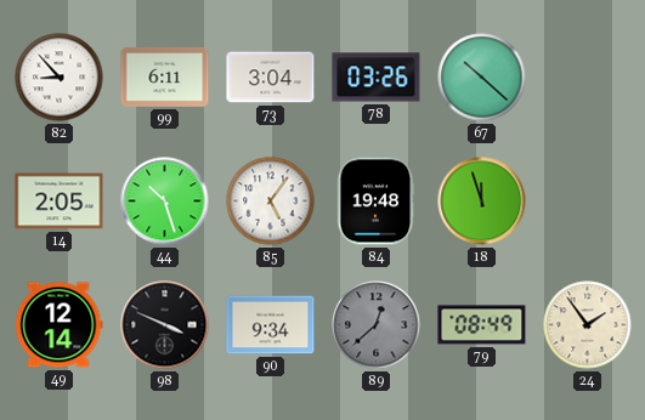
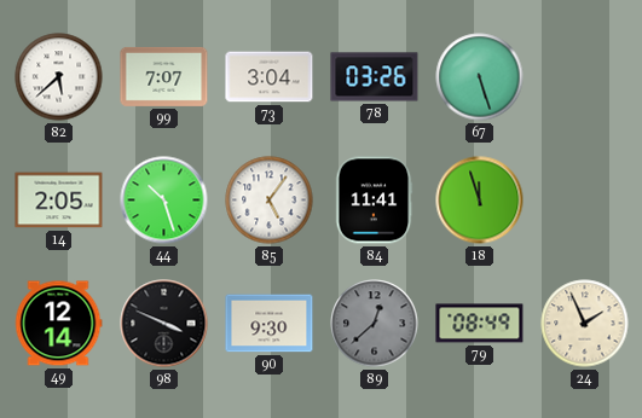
82: 8:53 -> 5:38 (59, 77)
99: 6:11 -> 7:07 (164, 76)
67: 10:22 -> 5:27 (480, 77)
84: 19:48 -> 11:41 (374, 201)
90: 9:34 -> 9:30 (270, 324)
24: 1:54 -> 1:56 (585, 324)
